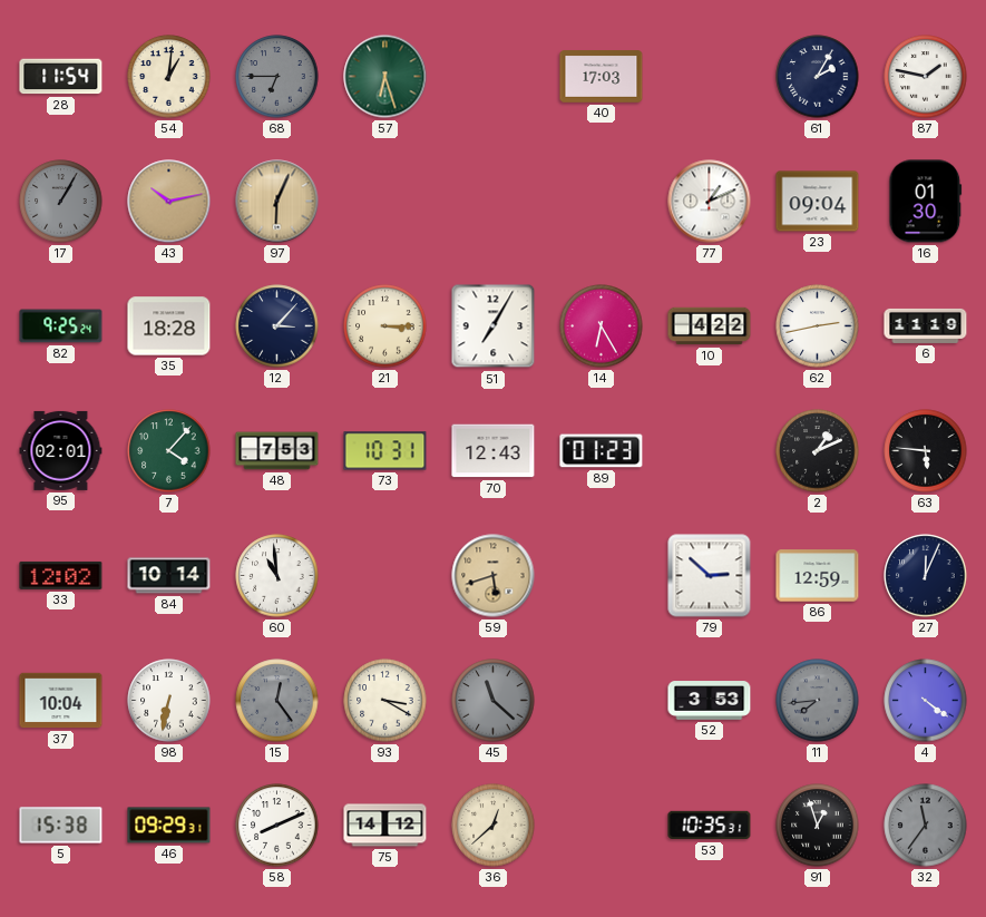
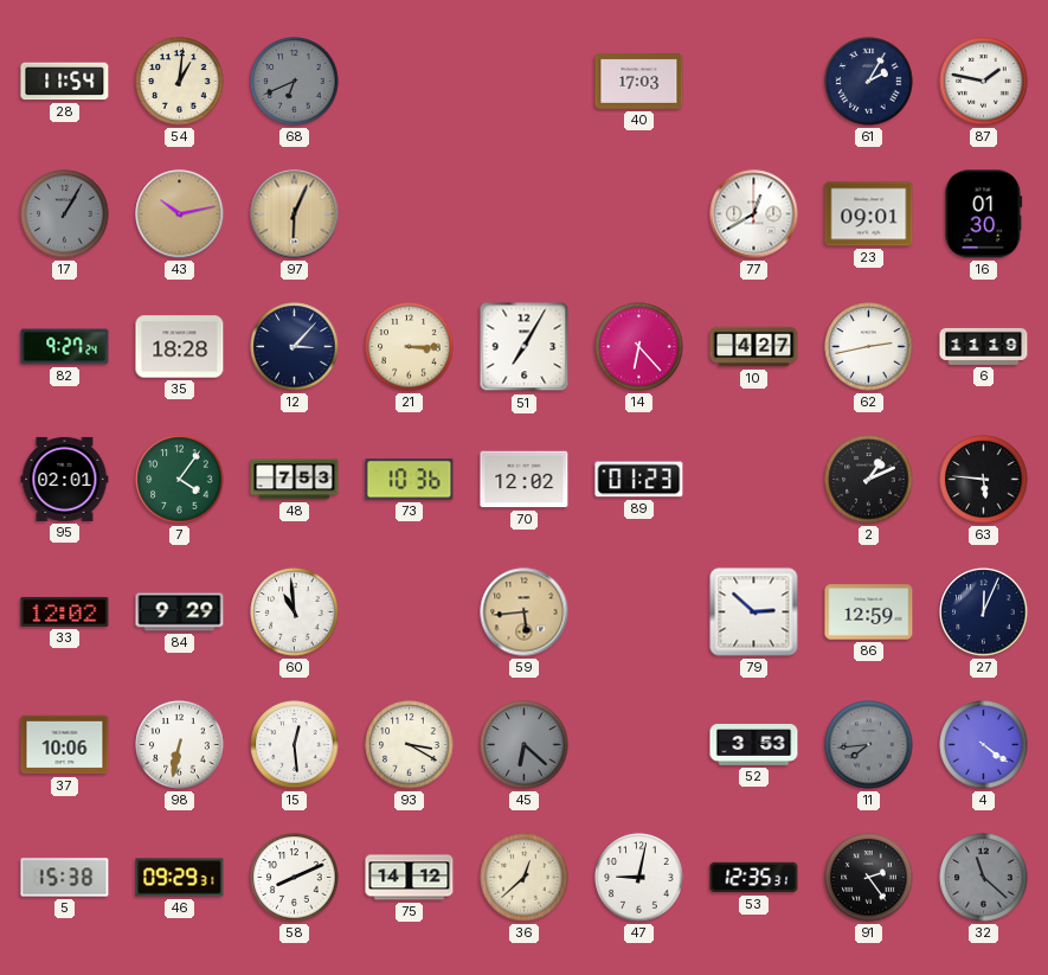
68: 6:45 -> 6:41 (295, 82)
57: 6:27 -> none (385, 77)
77: 1:11 -> 12:40 (754, 214)
23: 09:04 -> 09:01 (869, 214)
82: 9:25 -> 9:27 (65, 347)
14: 6:25 -> 6:23 (639, 347)
10: 4:22 -> 4:27 (754, 347)
7: 4:07 -> 4:06 (180, 480)
73: 10:31 -> 10:36 (410, 480)
70: 12:43 -> 12:02 (525, 480)
84: 10:14 -> 9:29 (180, 612)
59: 5:42 -> 5:44 (525, 612)
37: 10:04 -> 10:06 (65, 745)
15: 12:24 -> 12:29 (295, 745)
15 dial: grey -> white (295, 745)
45: 11:22 -> 6:22 (525, 745)
47: none -> 9:02 (639, 878)
53: 10:35 -> 12:35 (754, 878)
91: 12:57 -> 2:24 (869, 878)
32: 11:36 -> 11:22 (984, 878)
